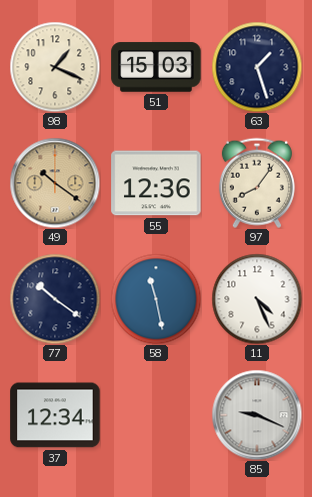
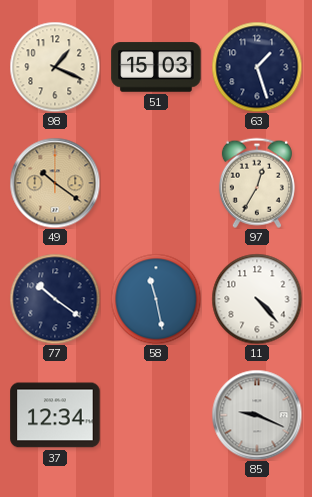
55: 12:36 -> none (156, 183)
97: 8:06 -> 12:35 (257, 183)
11: 4:26 -> 4:23 (257, 299)
